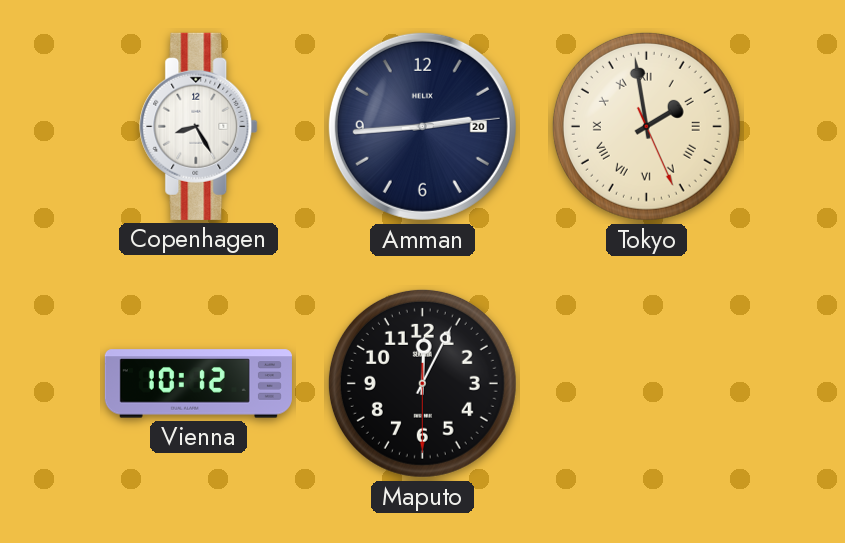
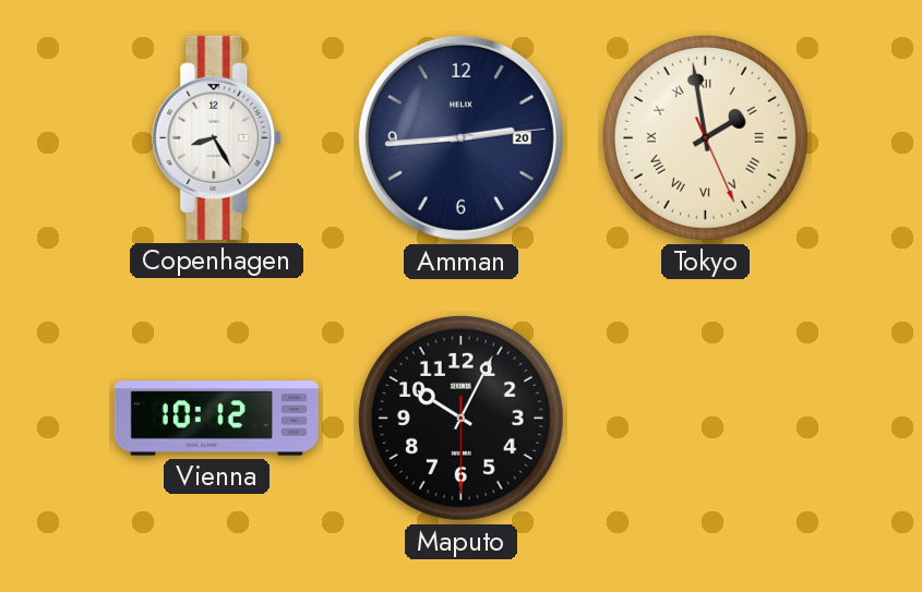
Maputo: 12:04 -> 10:04 (460, 418)
